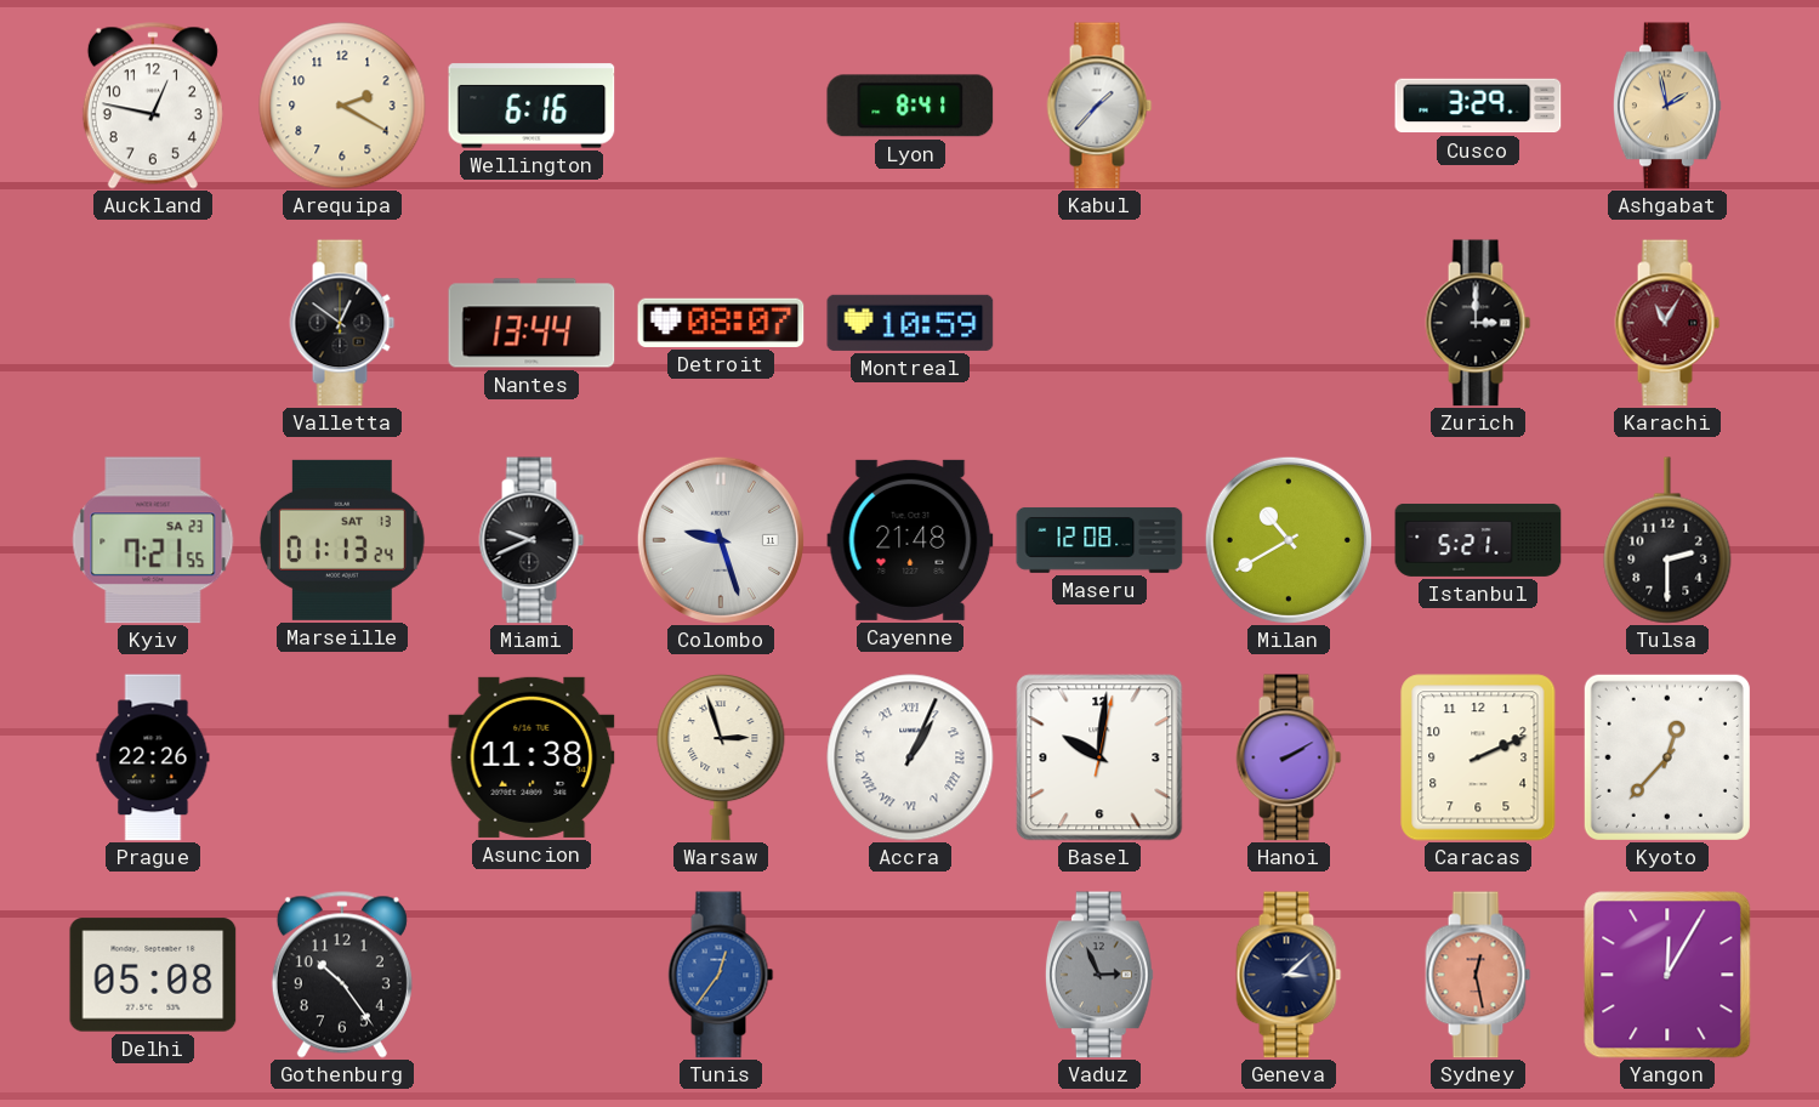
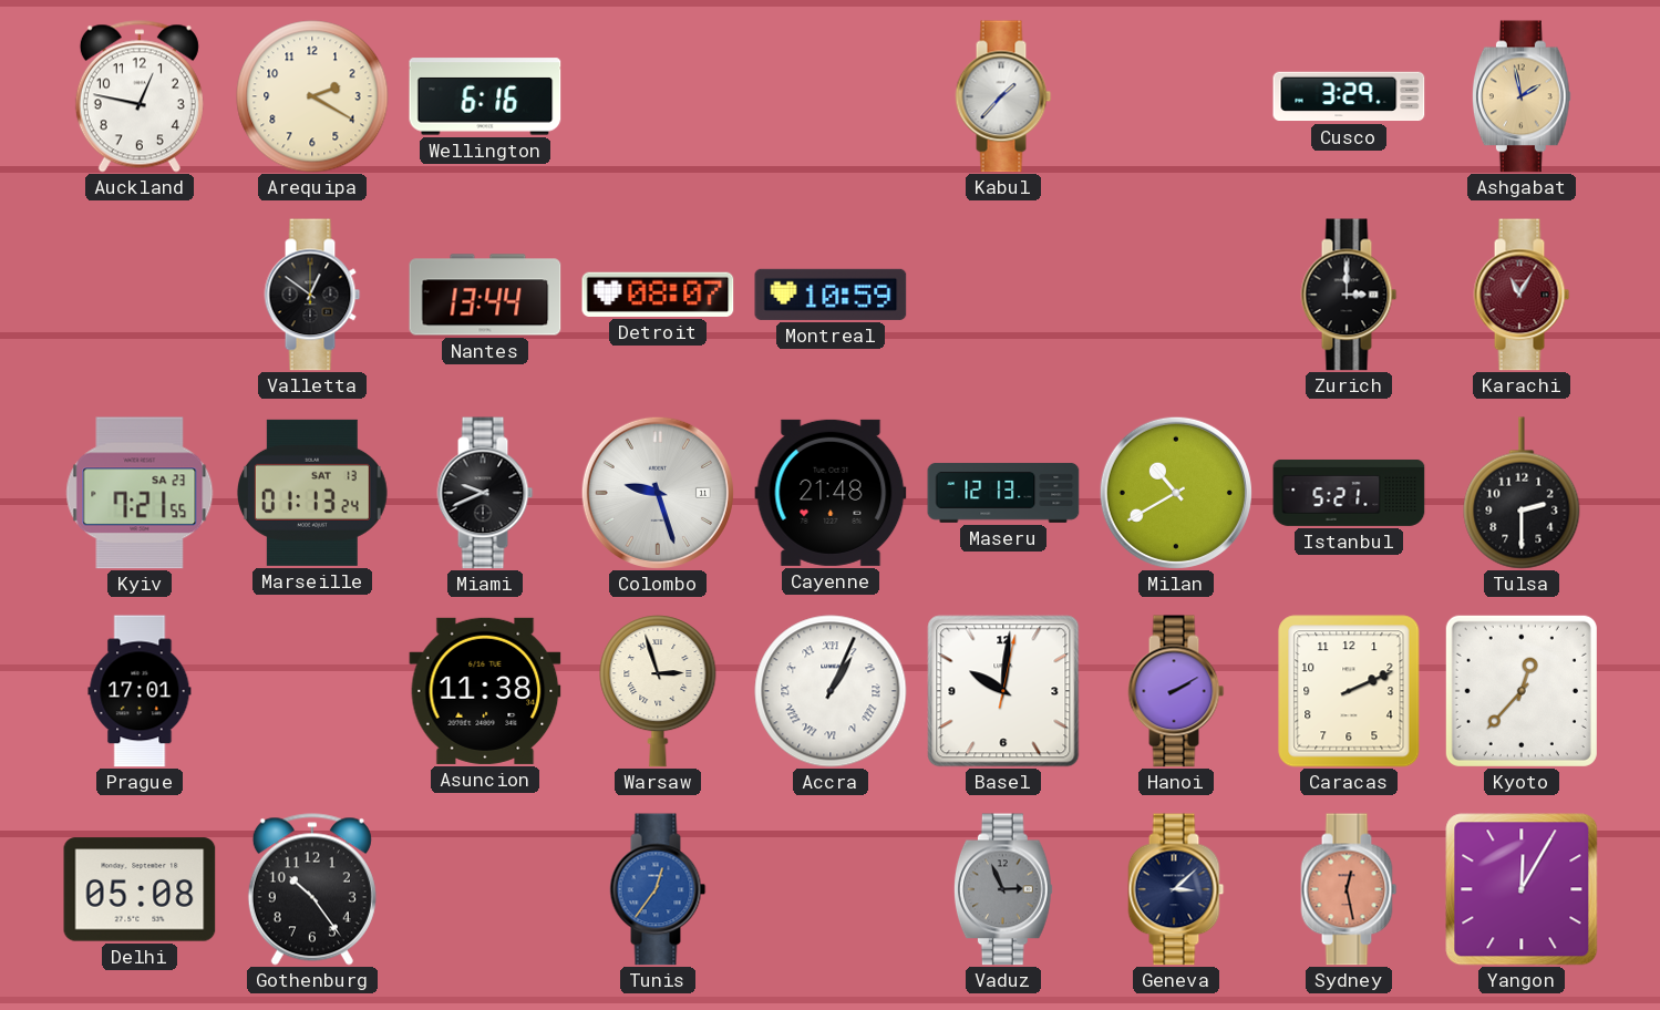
Lyon: 8:41 -> none (910, 106)
Maseru: 12:08 -> 12:13 (1003, 493)
Prague: 22:26 -> 17:01 (140, 691)
